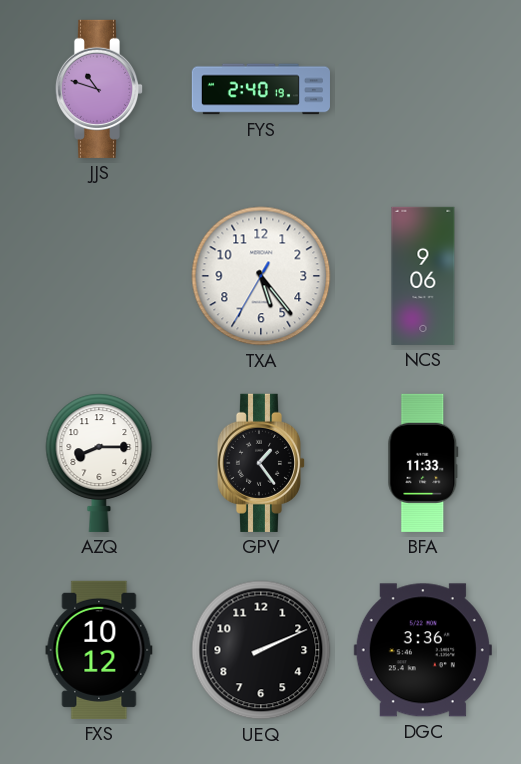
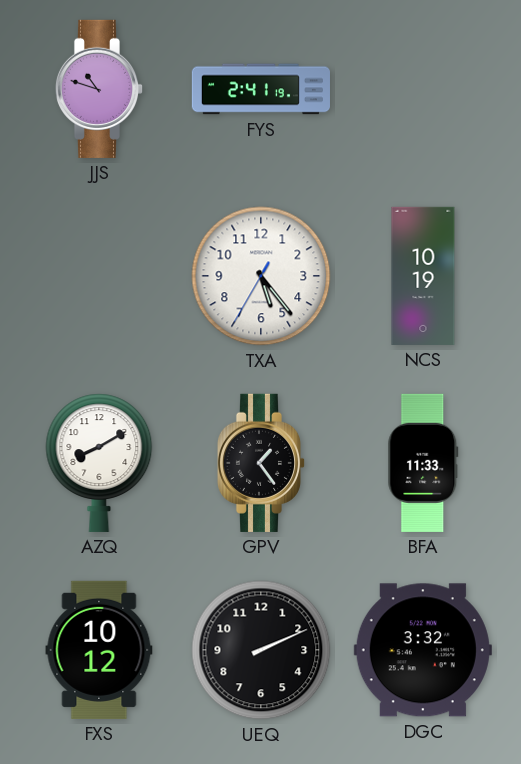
FYS: 2:40 -> 2:41 (261, 89)
NCS: 9:06 -> 10:19 (423, 276)
AZQ: 8:15 -> 8:10 (99, 463)
DGC: 3:36 -> 3:32 (423, 650)
